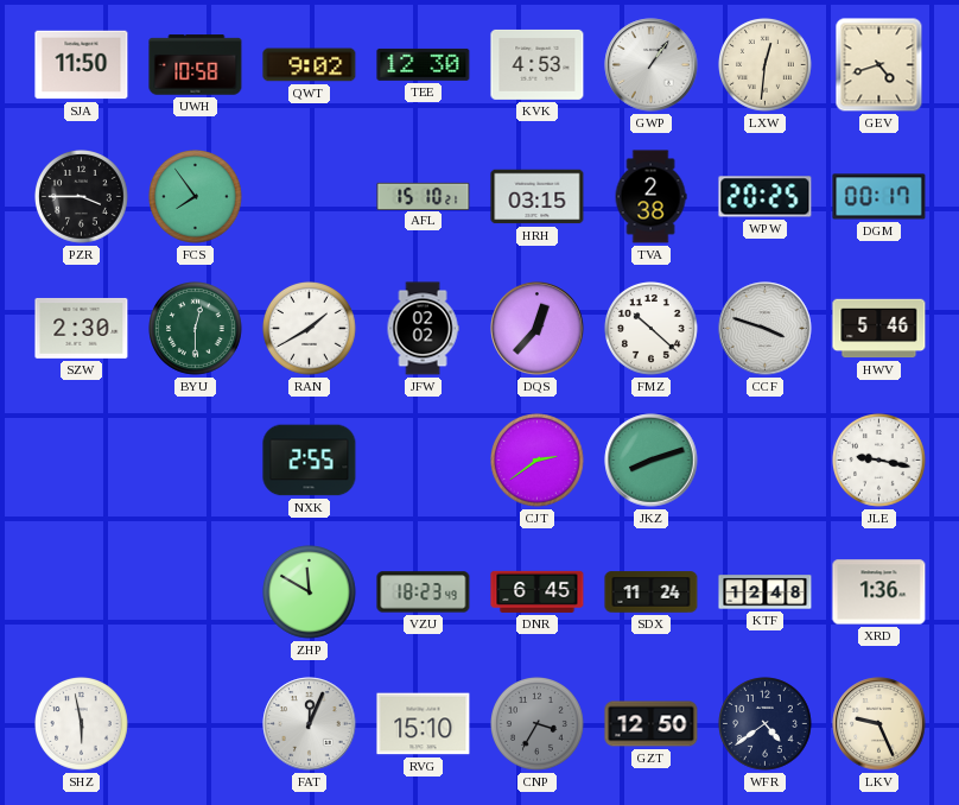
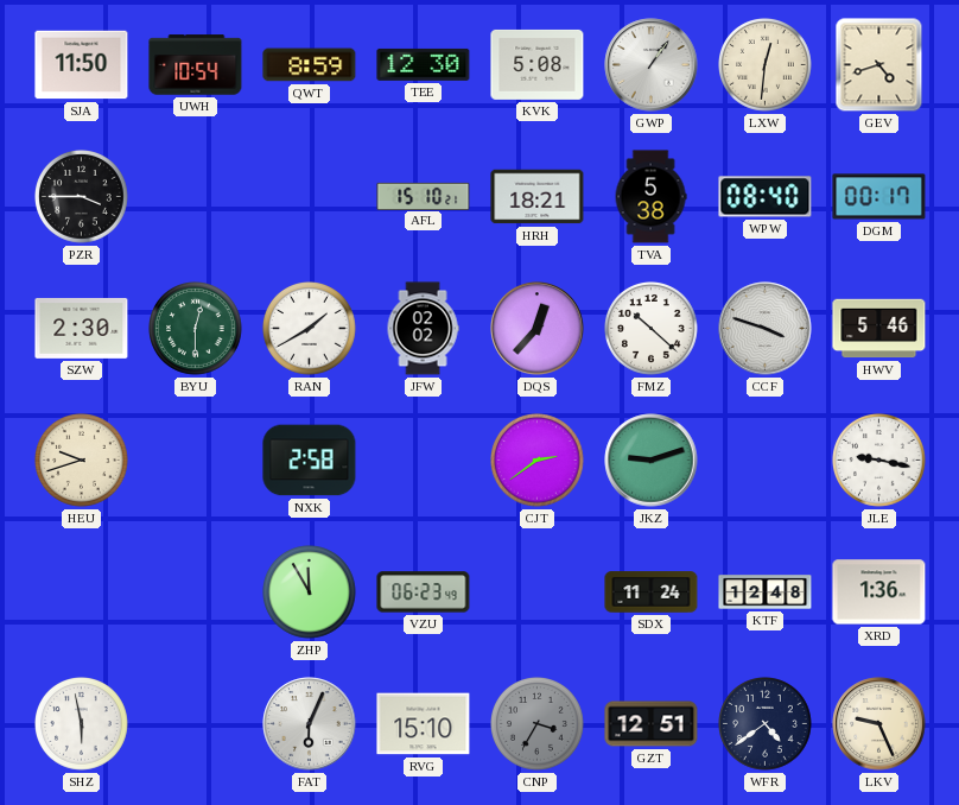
UWH: 10:58 -> 10:54 (196, 65)
QWT: 9:02 -> 8:59 (310, 65)
KVK: 4:53 -> 5:08 (538, 64)
FCS: 7:54 -> none (196, 197)
HRH: 03:15 -> 18:21 (538, 197)
TVA: 2:38 -> 5:38 (650, 197)
WPW: 20:25 -> 08:40 (766, 197)
HEU: none -> 9:42 (82, 461)
NXK: 2:55 -> 2:58 (310, 461)
JKZ: 8:12 -> 9:12 (652, 461)
ZHP: 11:50 -> 11:55 (310, 592)
VZU: 18:23 -> 06:23 (424, 592)
DNR: 6:45 -> none (538, 591)
FAT: 12:04 -> 6:04 (310, 724)
GZT: 12:50 -> 12:51 (652, 724)
